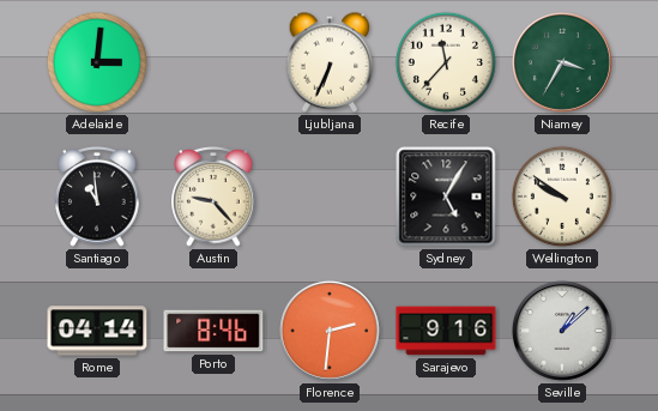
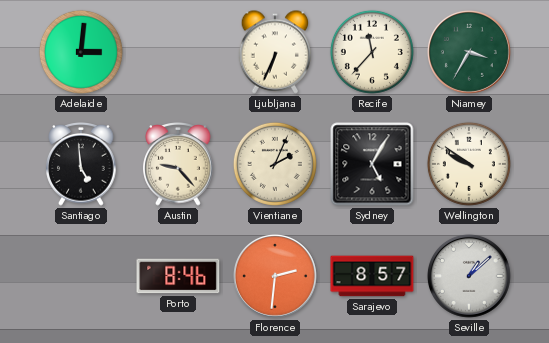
Santiago: 10:59 -> 4:59 (81, 164)
Vientiane: none -> 2:04 (275, 164)
Rome: 04:14 -> none (97, 331)
Sarajevo: 9:16 -> 8:57 (372, 276)
